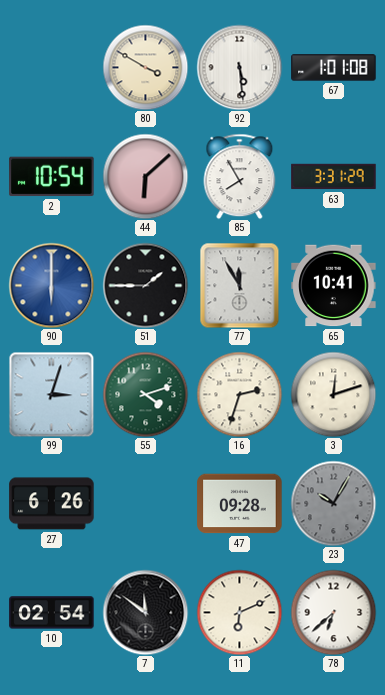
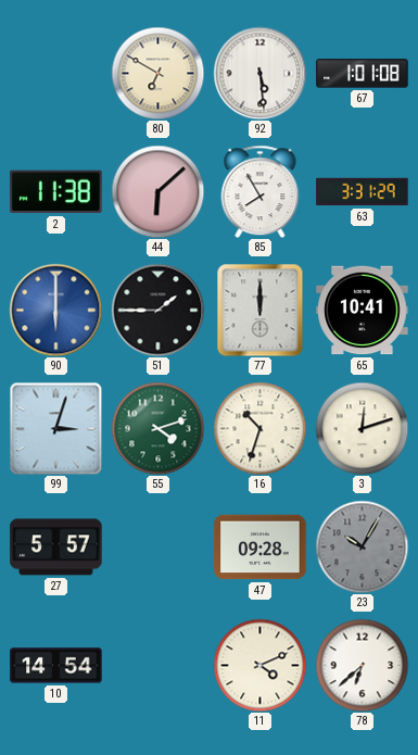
80: 3:50 -> 6:50 (157, 73)
2: 10:54 -> 11:38 (56, 192)
77: 11:55 -> 12:00 (261, 310)
16: 2:33 -> 10:33 (259, 428)
27: 6:26 -> 5:57 (56, 548)
10: 02:54 -> 14:54 (56, 666)
7: 11:51 -> none (145, 612)
11: 6:11 -> 4:11 (259, 665)
